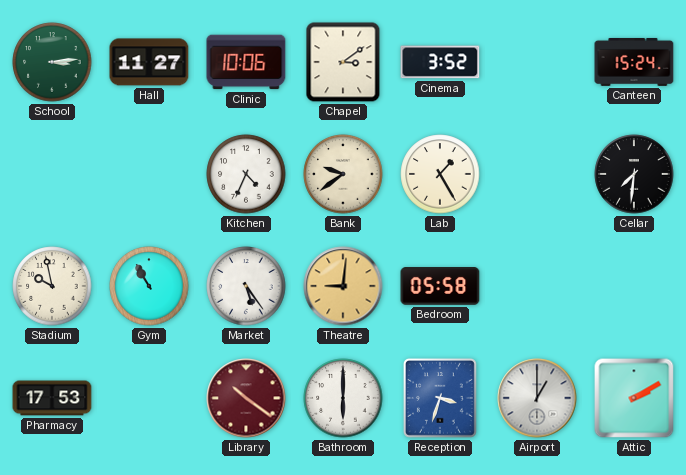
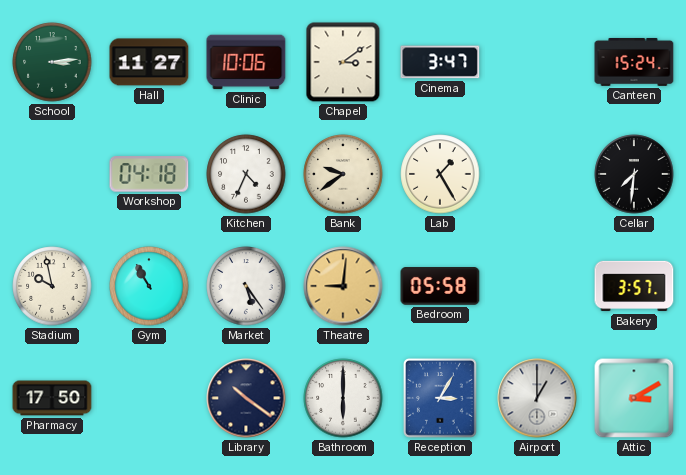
Cinema: 3:52 -> 3:47 (440, 62)
Workshop: none -> 04:18 (149, 174)
Bakery: none -> 3:57 (634, 286)
Pharmacy: 17:53 -> 17:50 (52, 398)
Library dial: burgundy -> navy (246, 398)
Reception: 3:33 -> 3:05 (440, 398)
Attic: 2:10 -> 3:10 (634, 398)
